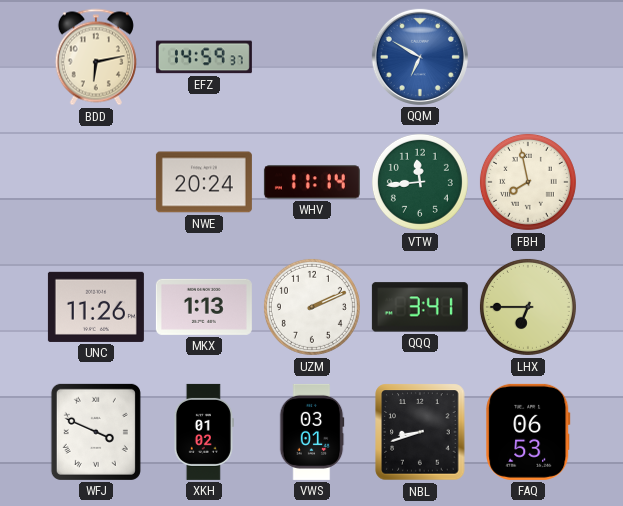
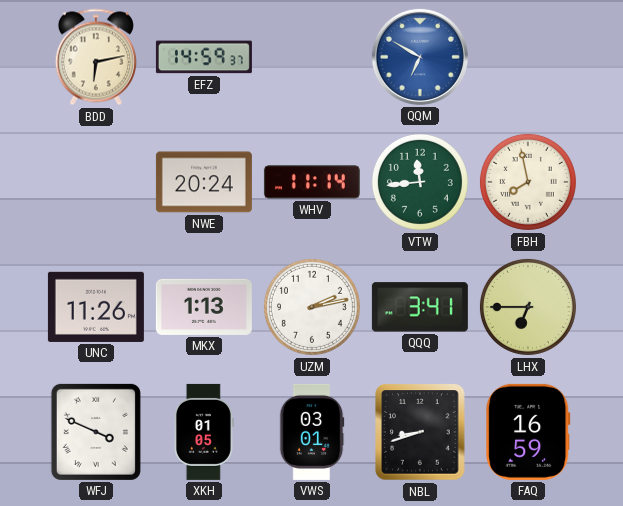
UZM: 2:11 -> 2:13 (312, 307)
XKH: 01:02 -> 01:05 (204, 432)
FAQ: 06:53 -> 16:59 (528, 432)
